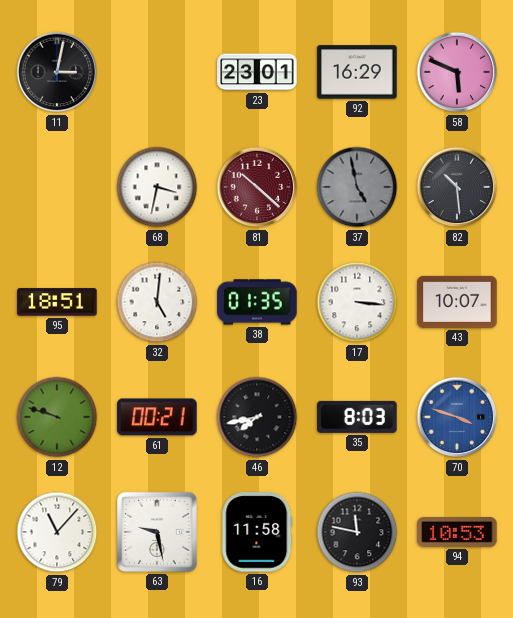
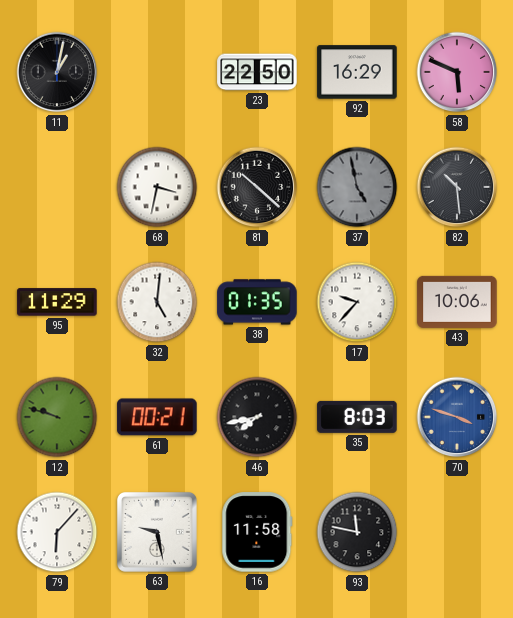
11: 3:02 -> 1:02 (57, 72)
23: 23:01 -> 22:50 (257, 72)
81 dial: burgundy -> black (257, 187)
95: 18:51 -> 11:29 (57, 302)
17: 3:16 -> 9:37 (357, 302)
43: 10:07 -> 10:06 (457, 302)
79: 11:07 -> 6:07 (57, 532)
94: 10:53 -> none (457, 532)
